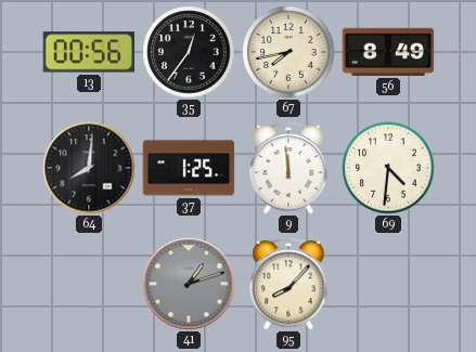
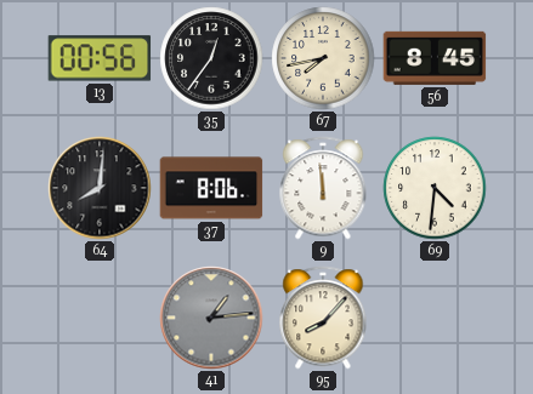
56: 8:49 -> 8:45 (435, 58)
37: 1:25 -> 8:06 (211, 188)
41: 1:12 -> 1:14 (211, 318)
